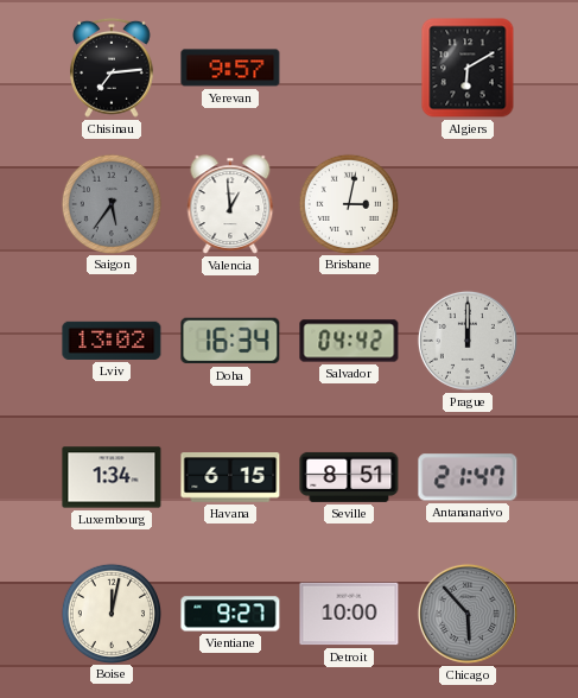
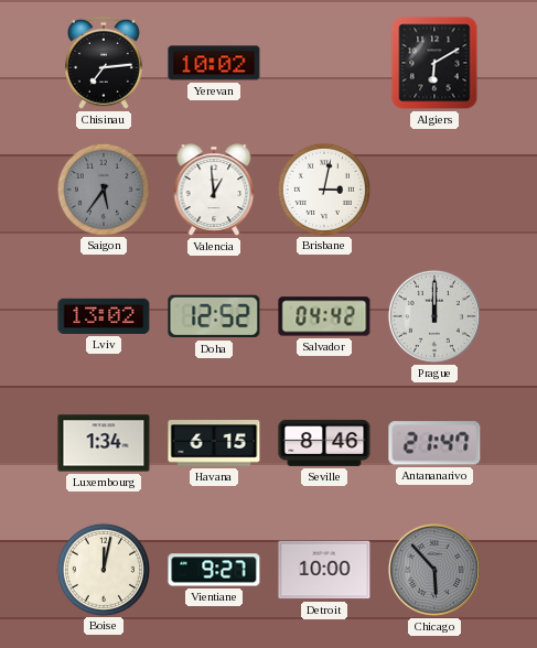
Yerevan: 9:57 -> 10:02 (214, 63)
Doha: 16:34 -> 12:52 (214, 316)
Seville: 8:51 -> 8:46 (324, 443)
